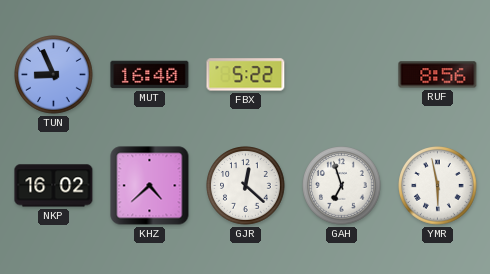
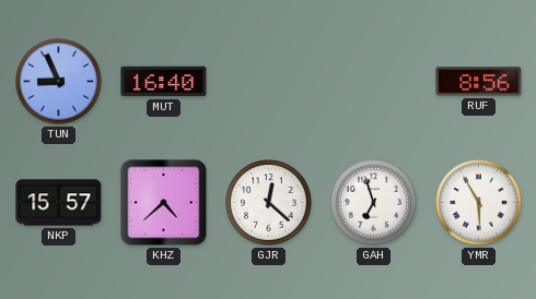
FBX: 5:22 -> none (246, 75)
NKP: 16:02 -> 15:57 (59, 203)
YMR: 5:58 -> 5:55 (479, 203)
